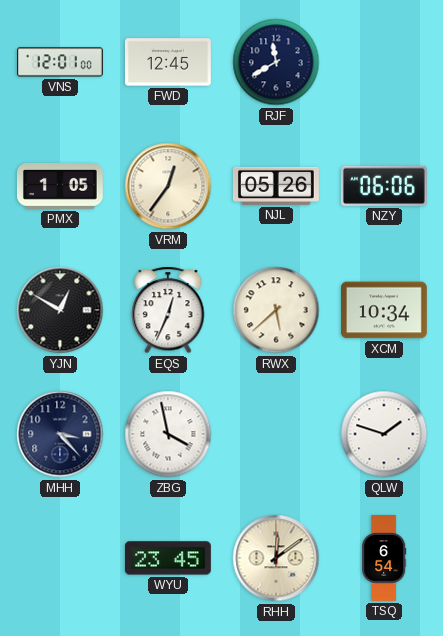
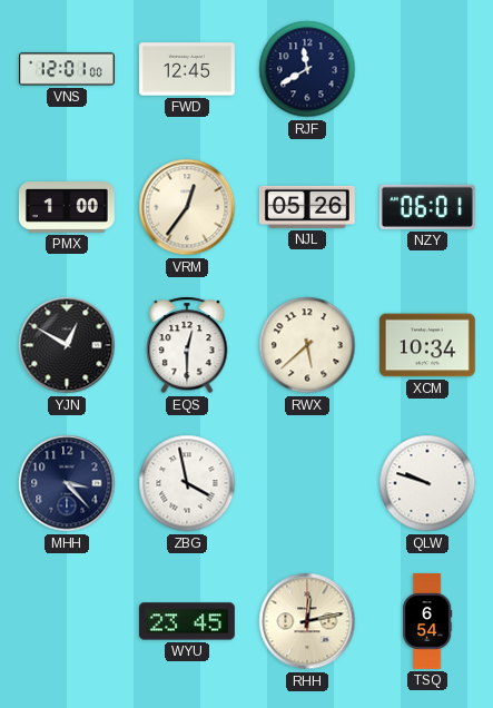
PMX: 1:05 -> 1:00 (68, 208)
NZY: 06:06 -> 06:01 (427, 207)
EQS: 12:34 -> 12:30 (187, 345)
QLW: 1:48 -> 9:48 (427, 483)
RHH: 12:09 -> 12:13 (307, 621)
